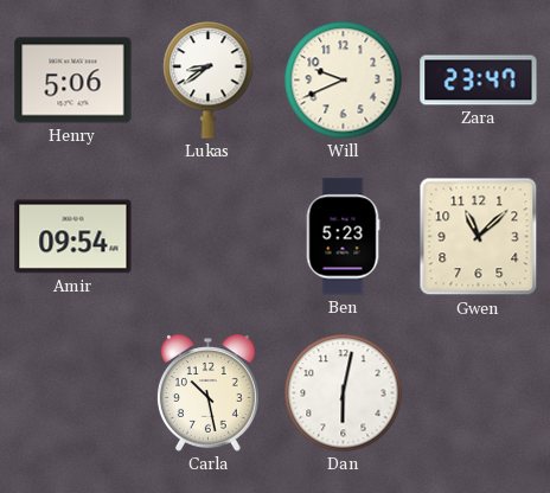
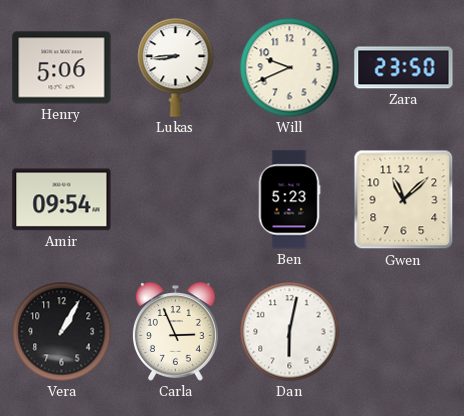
Lukas: 8:39 -> 8:44 (176, 68)
Zara: 23:47 -> 23:50 (404, 68)
Vera: none -> 1:05 (62, 332)
Carla: 10:28 -> 2:56 (175, 332)
